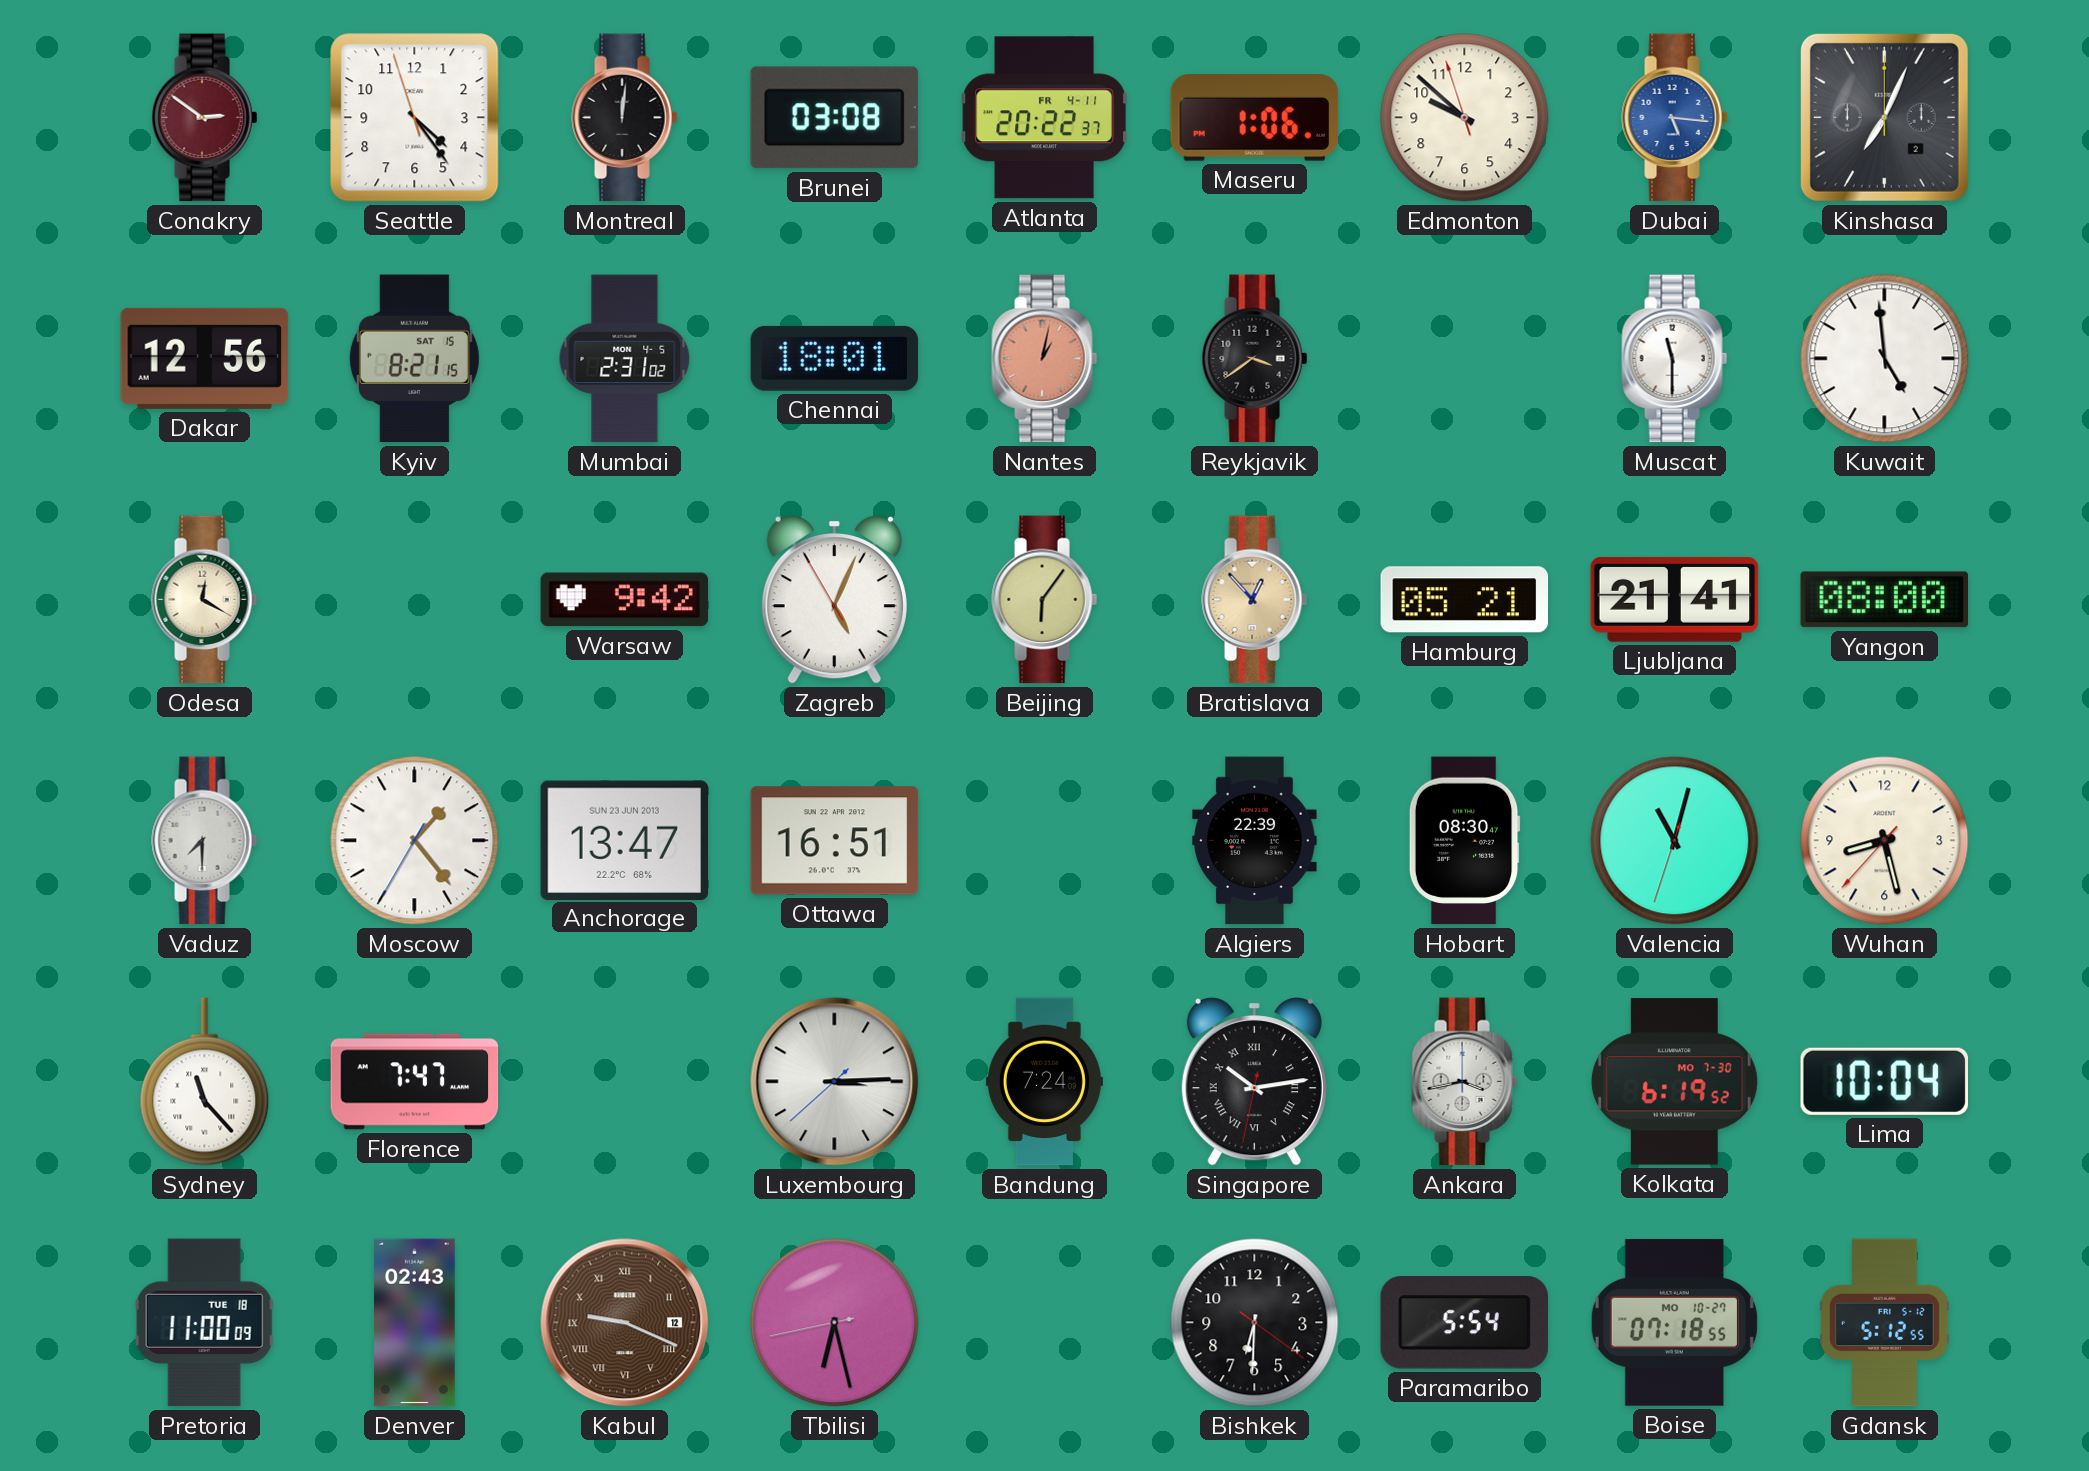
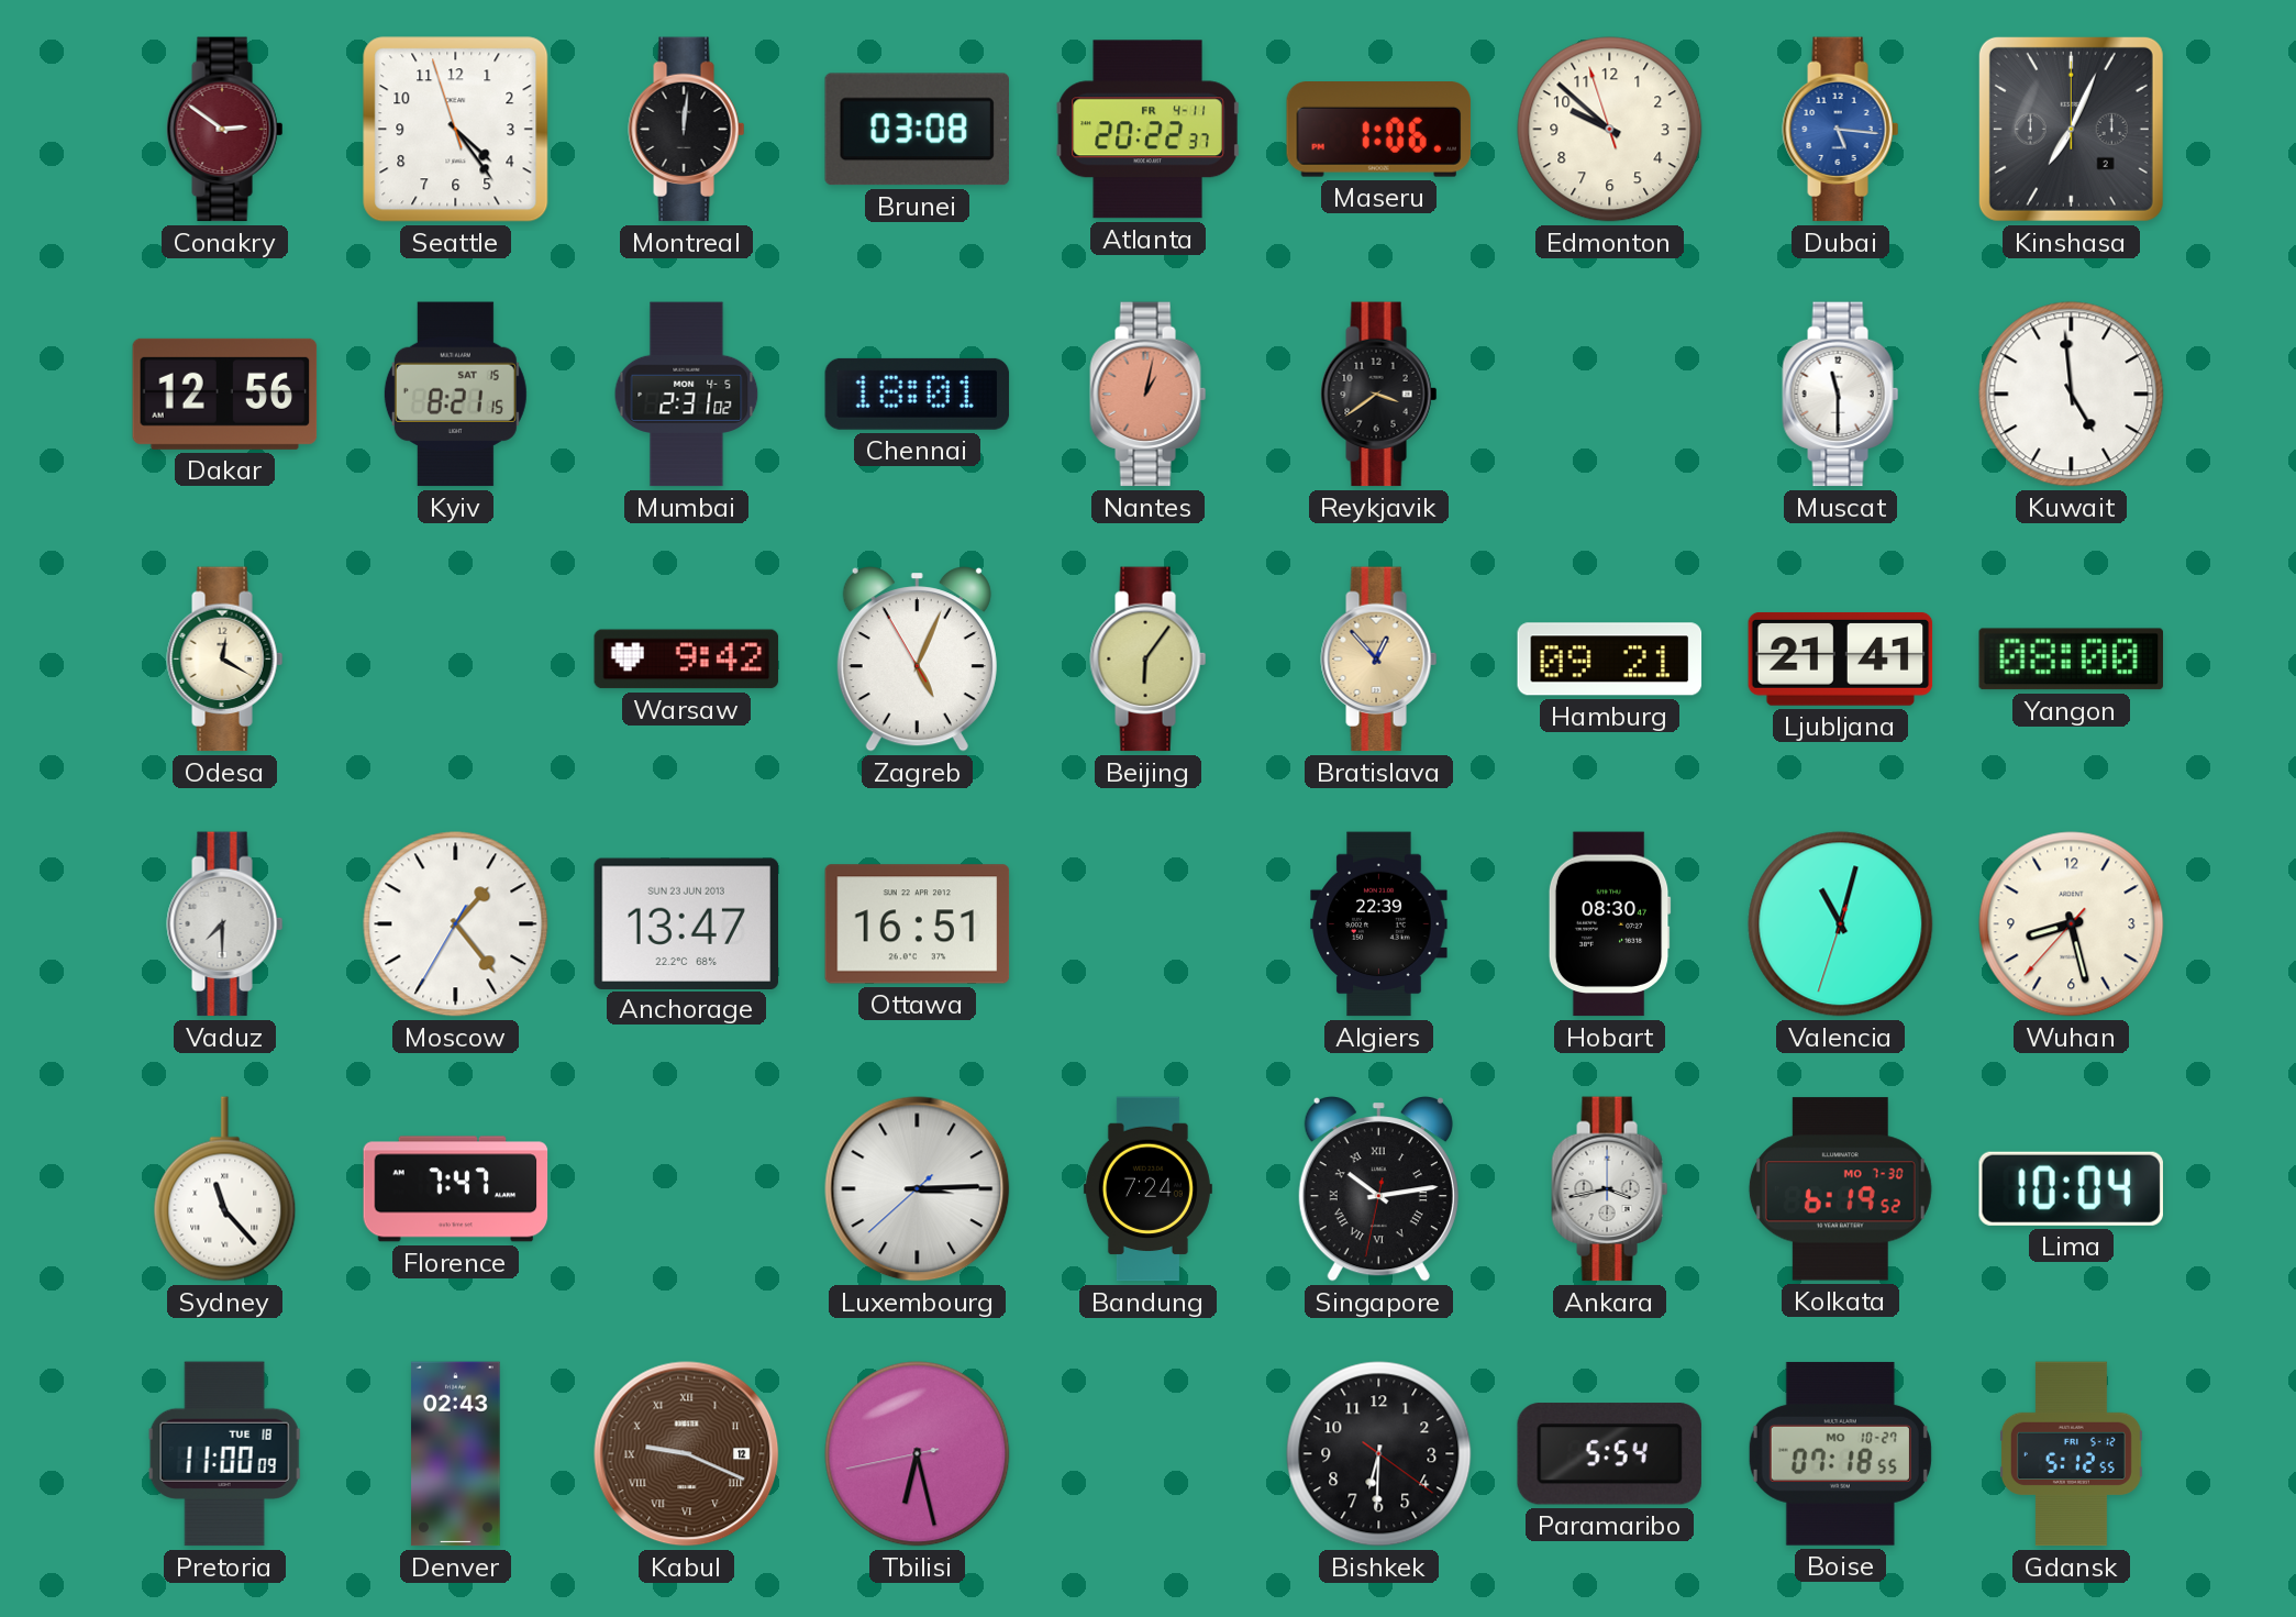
Hamburg: 05:21 -> 09:21 (1610, 660)
